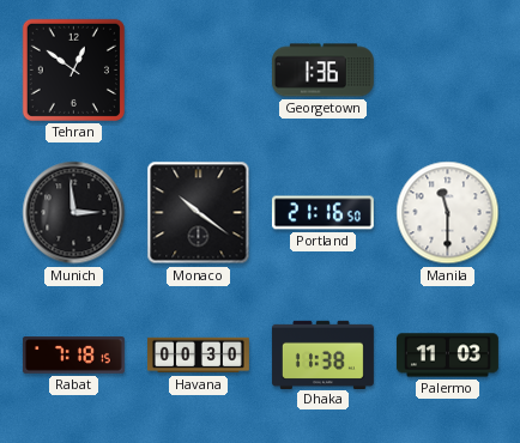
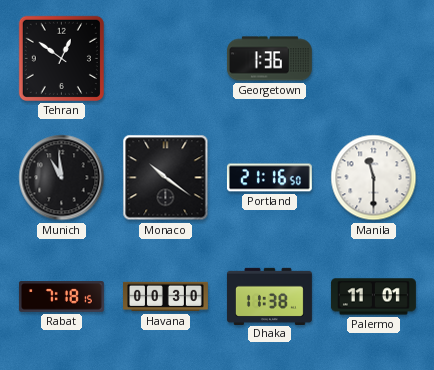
Munich: 2:59 -> 10:59 (62, 178)
Palermo: 11:03 -> 11:01 (373, 297)
